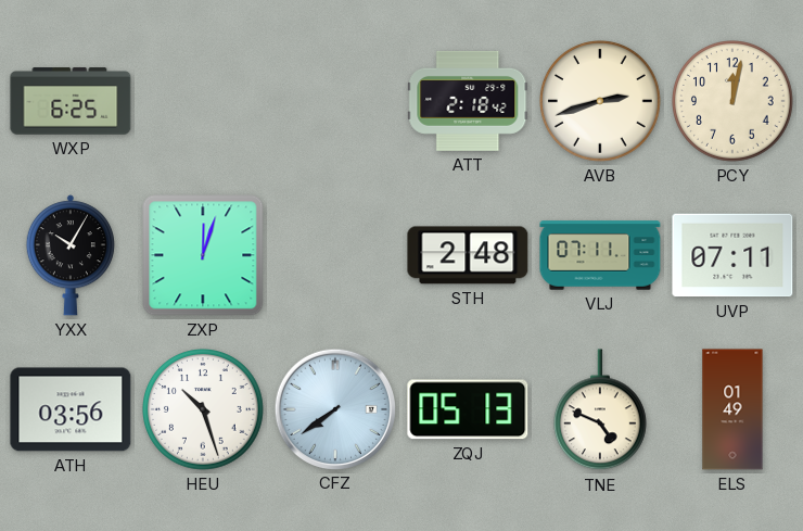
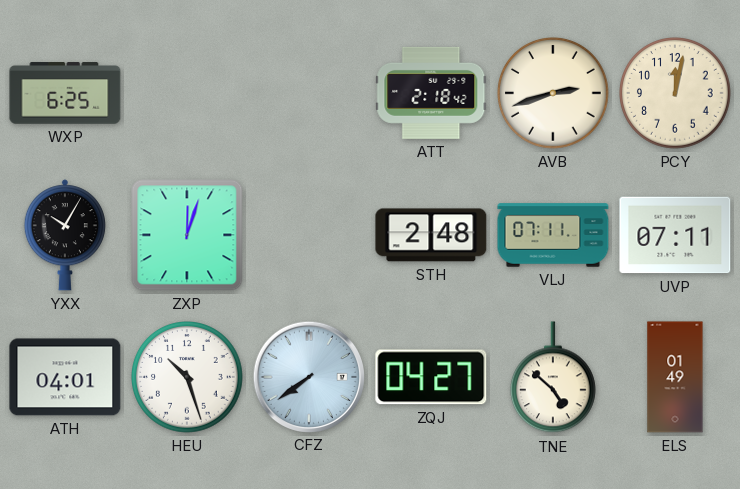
ATH: 03:56 -> 04:01 (65, 377)
ZQJ: 05:13 -> 04:27 (431, 377)
TNE: 4:49 -> 4:52 (553, 378)
